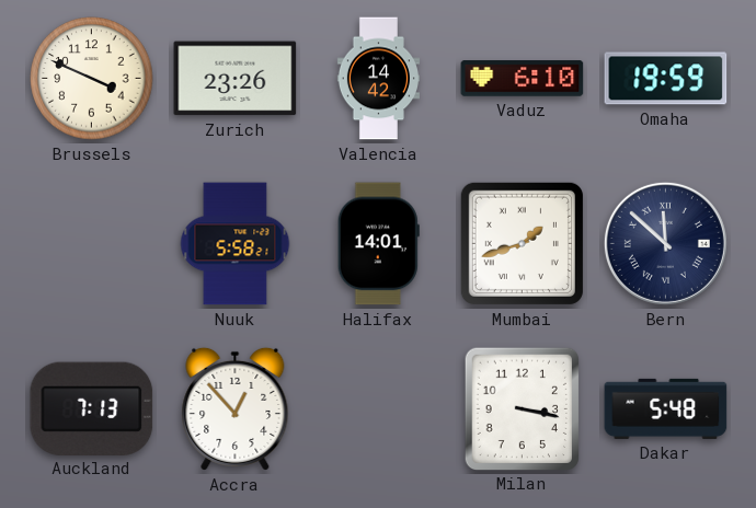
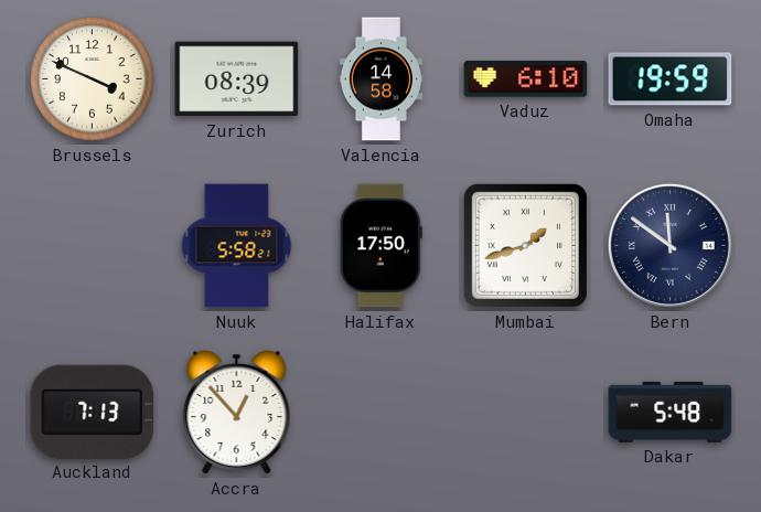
Zurich: 23:26 -> 08:39 (237, 79)
Valencia: 14:42 -> 14:58 (380, 79)
Halifax: 14:01 -> 17:50 (380, 246)
Bern: 11:52 -> 11:51 (669, 245)
Milan: 3:17 -> none (522, 408)
